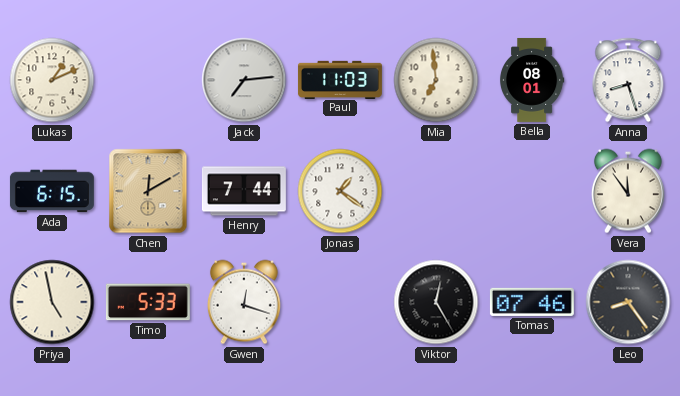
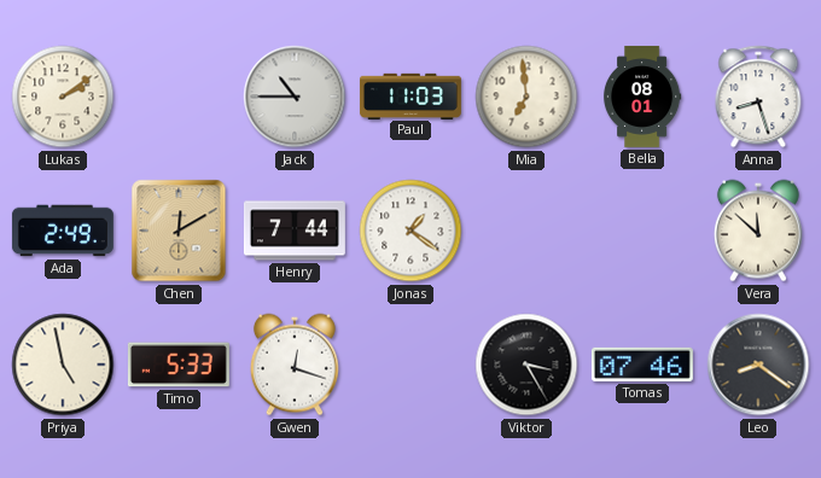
Lukas: 1:11 -> 2:09 (63, 97)
Jack: 7:14 -> 10:45 (295, 97)
Ada: 6:15 -> 2:49 (63, 231)
Vera: 11:54 -> 11:52 (758, 231)
Viktor: 12:25 -> 3:25 (526, 365)
Leo: 8:24 -> 8:21 (758, 365)
